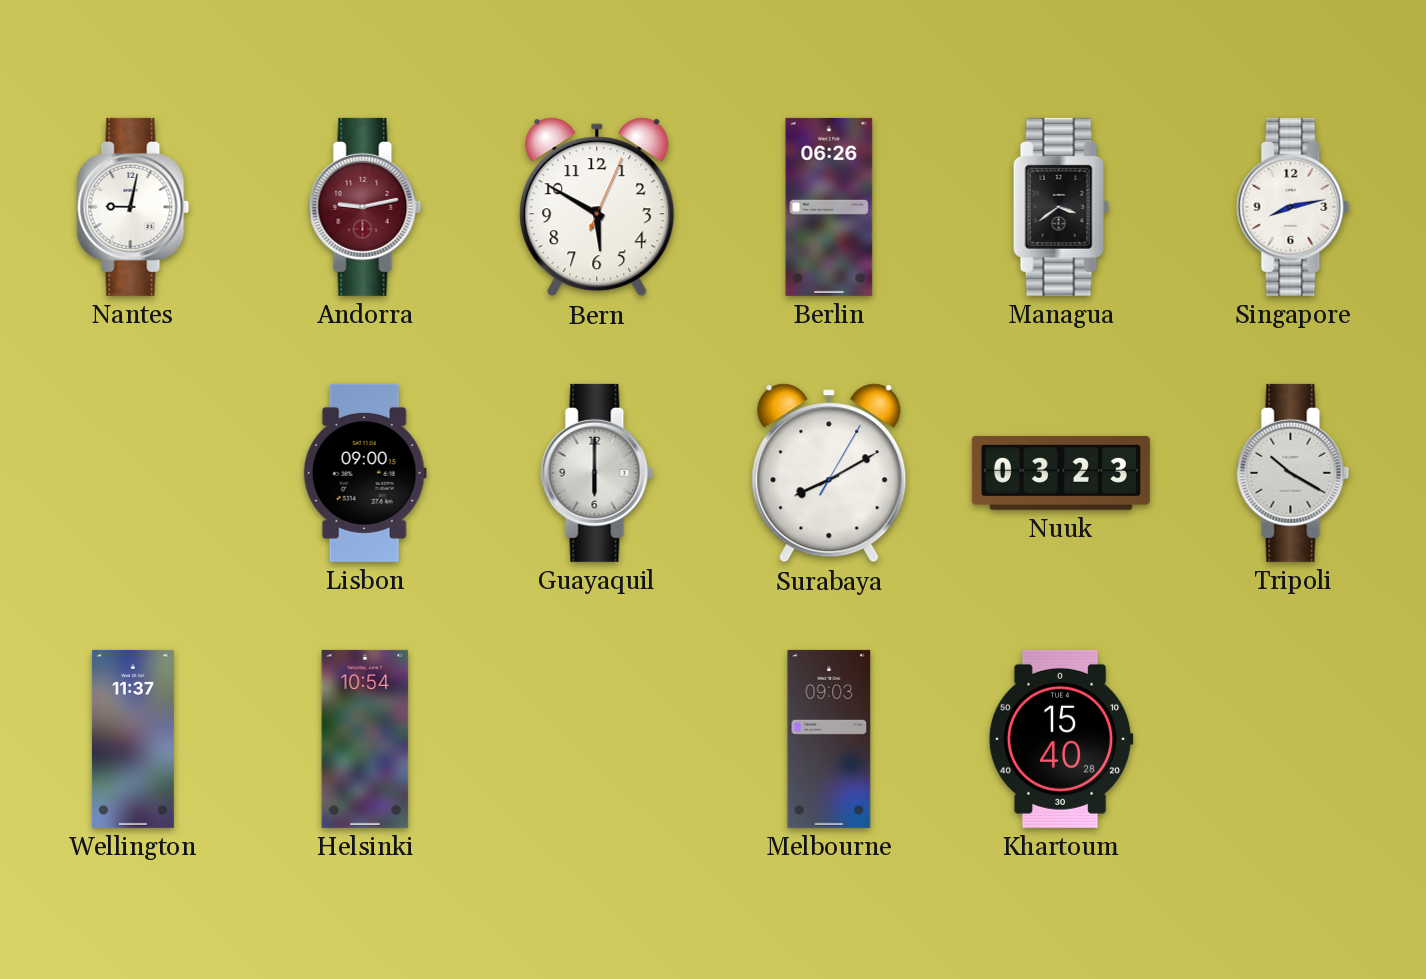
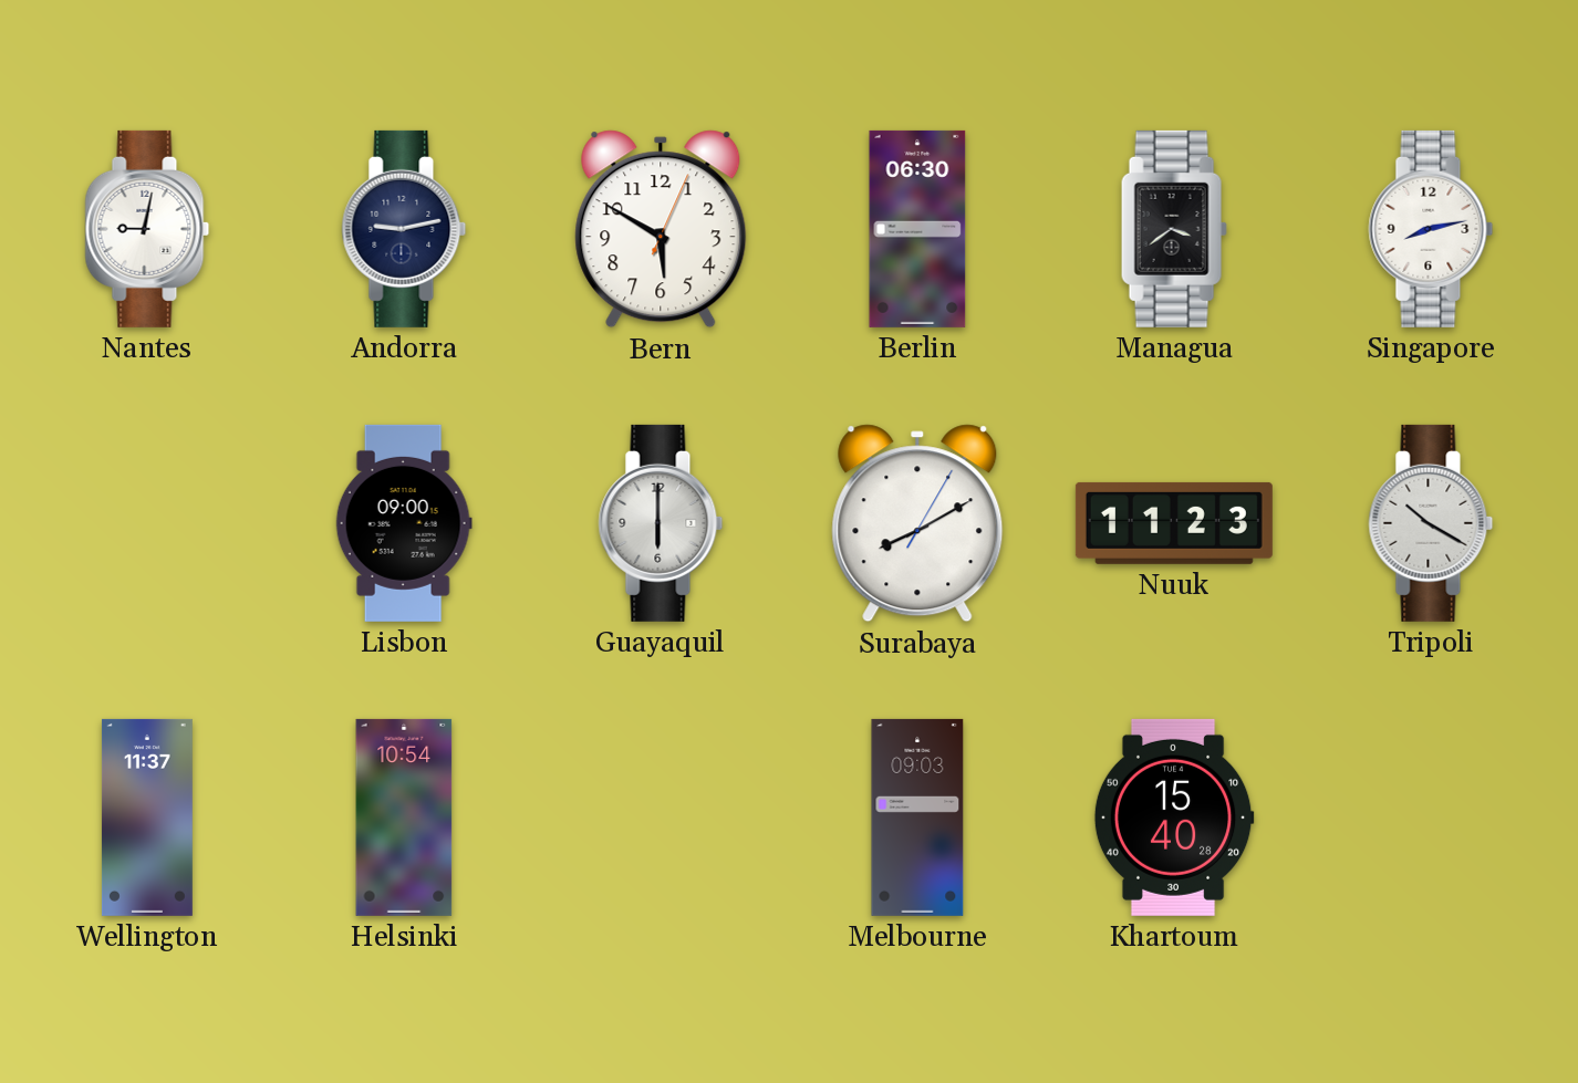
Andorra dial: burgundy -> navy (404, 229)
Berlin: 06:26 -> 06:30 (917, 229)
Nuuk: 03:23 -> 11:23 (1174, 523)
